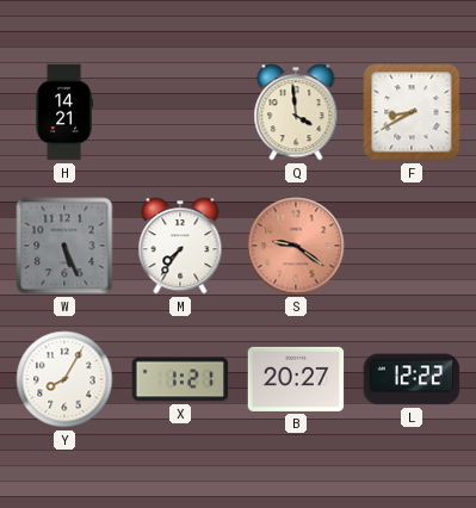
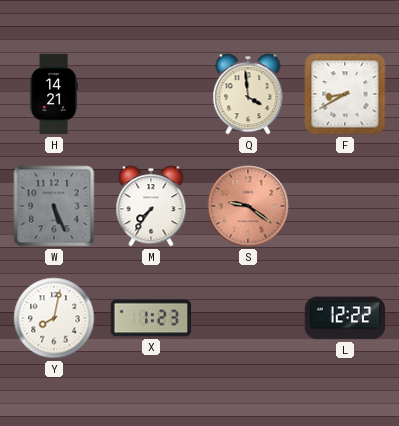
Y: 8:05 -> 8:02 (54, 318)
X: 1:21 -> 1:23 (151, 318)
B: 20:27 -> none (296, 379)
